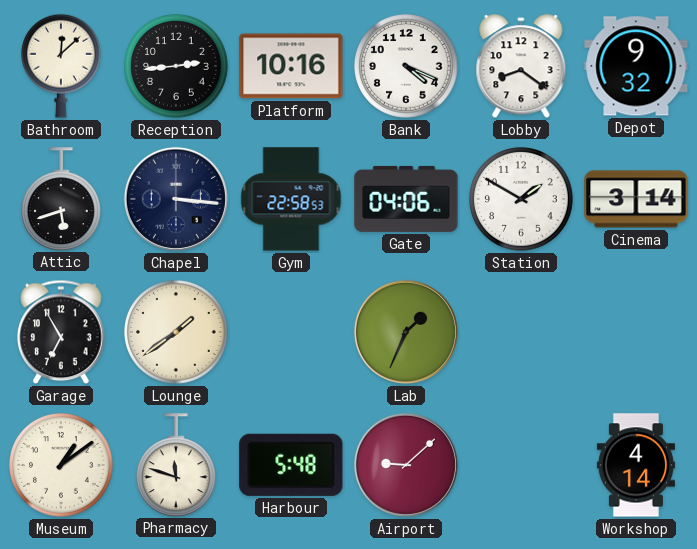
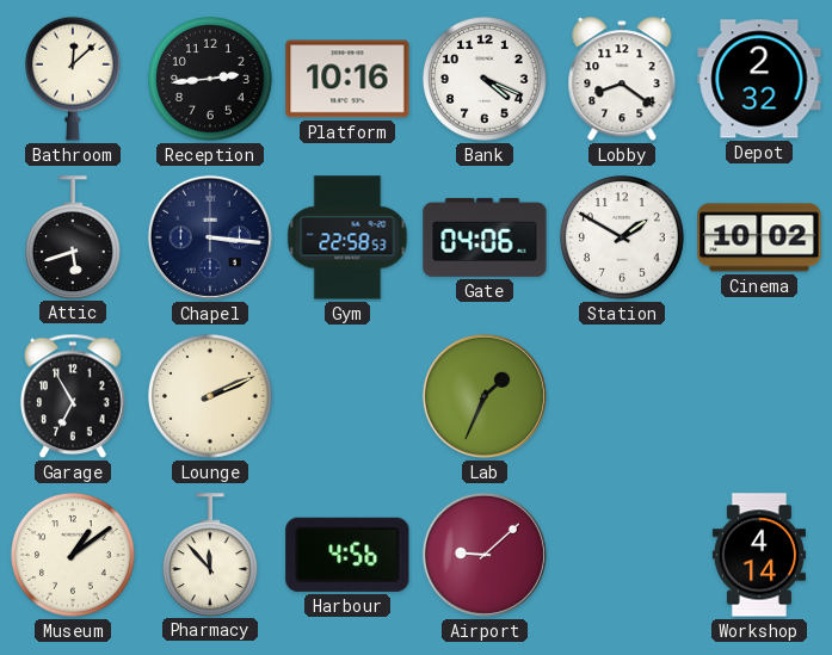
Depot: 9:32 -> 2:32 (759, 79)
Cinema: 3:14 -> 10:02 (759, 237)
Lounge: 1:39 -> 2:11 (210, 396)
Pharmacy: 11:48 -> 11:53 (211, 555)
Harbour: 5:48 -> 4:56 (347, 555)
